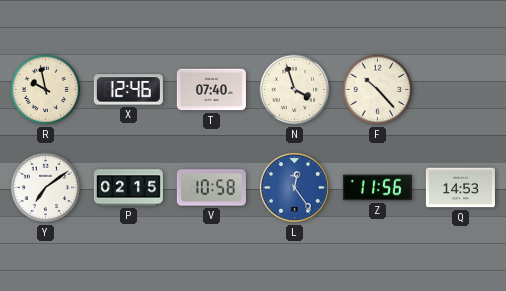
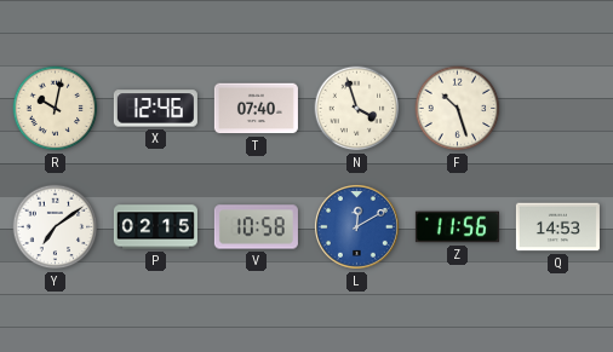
R: 9:58 -> 10:02 (56, 109)
F: 10:23 -> 10:27 (458, 109)
L: 12:24 -> 12:10 (356, 226)
